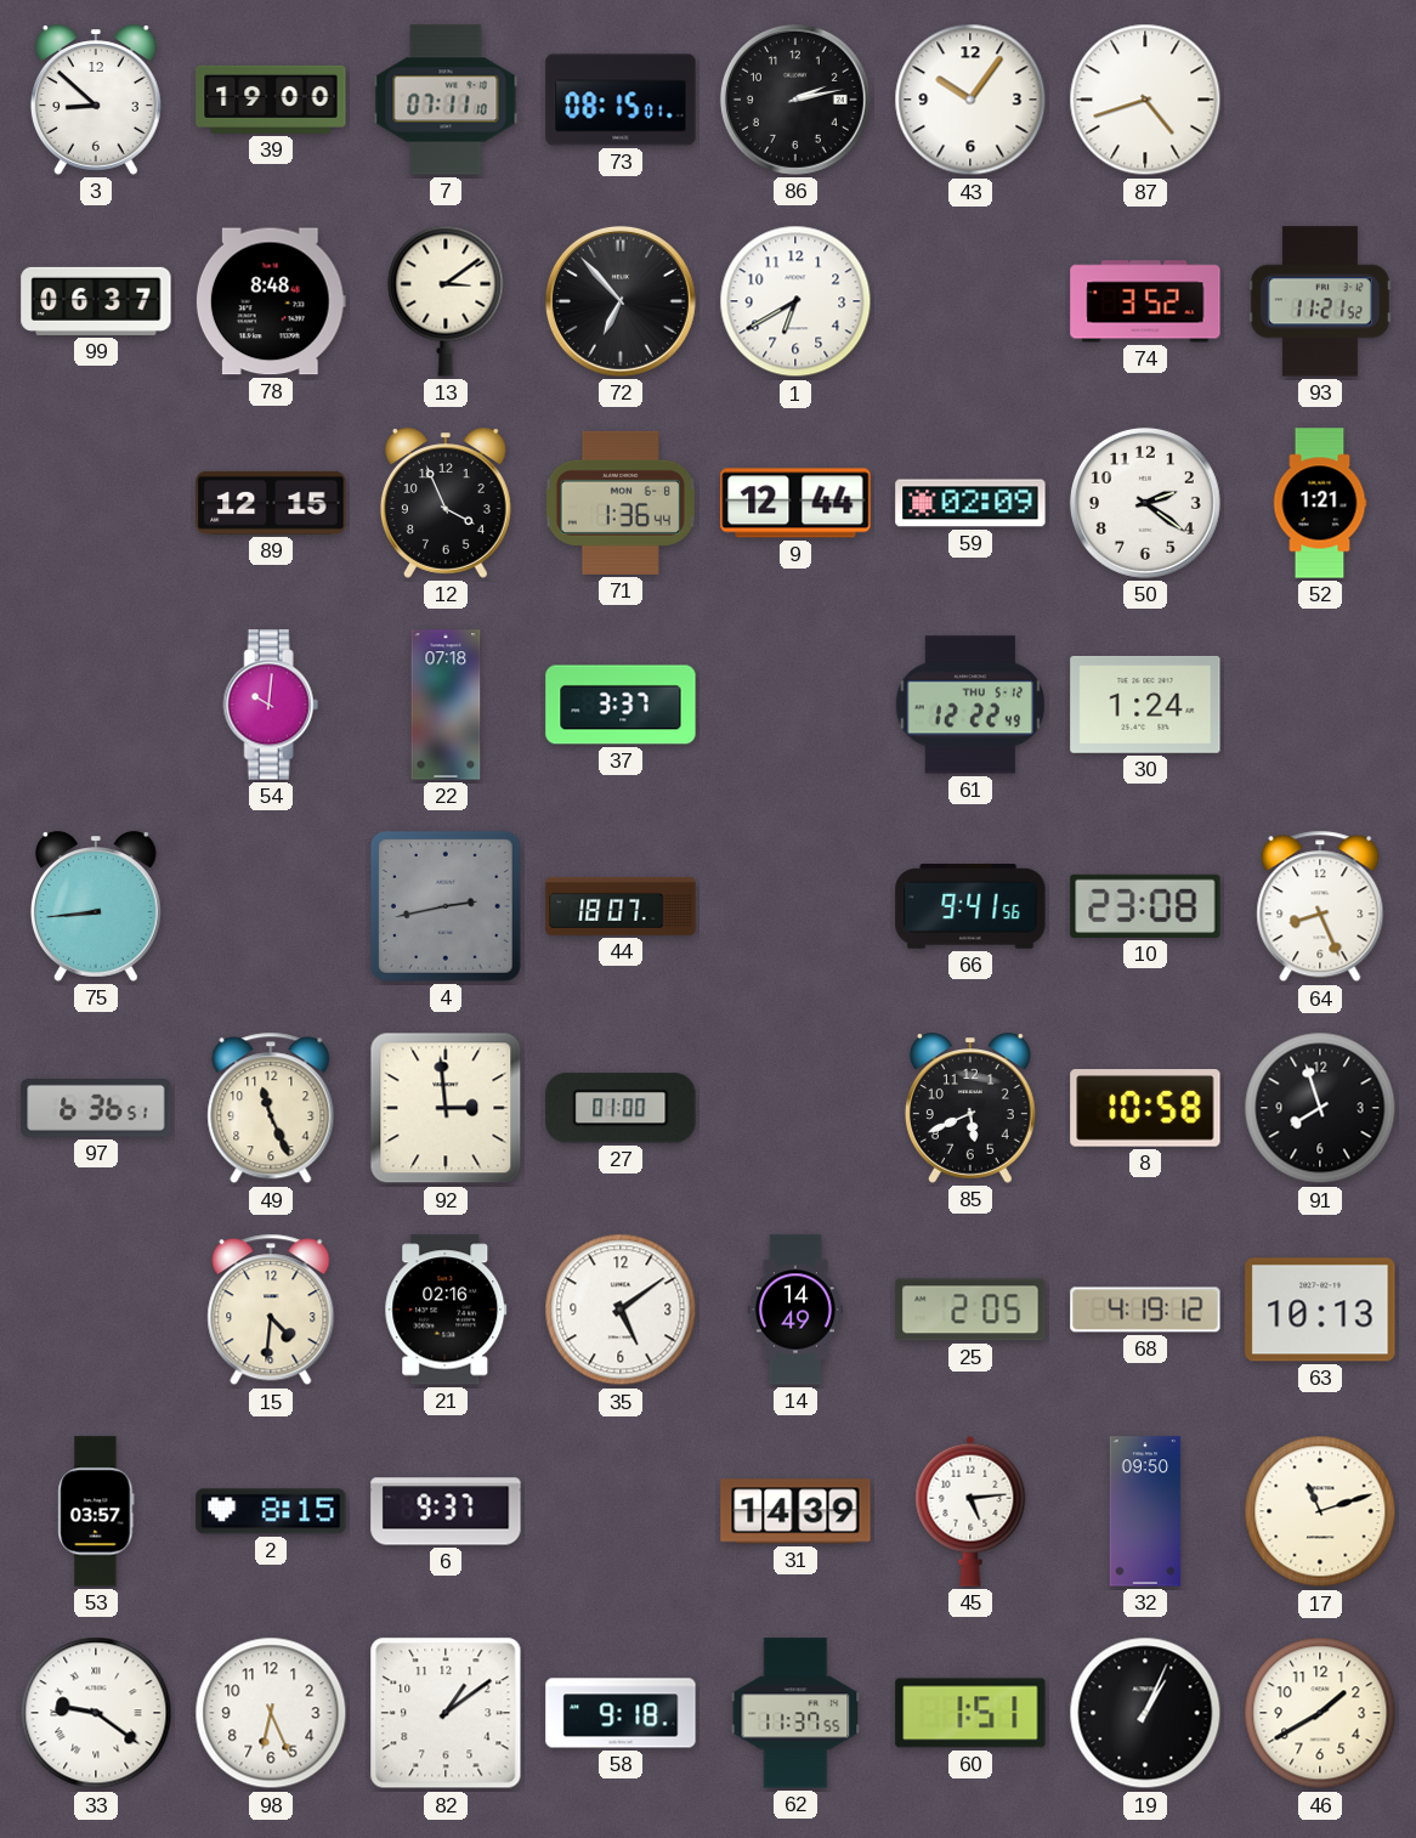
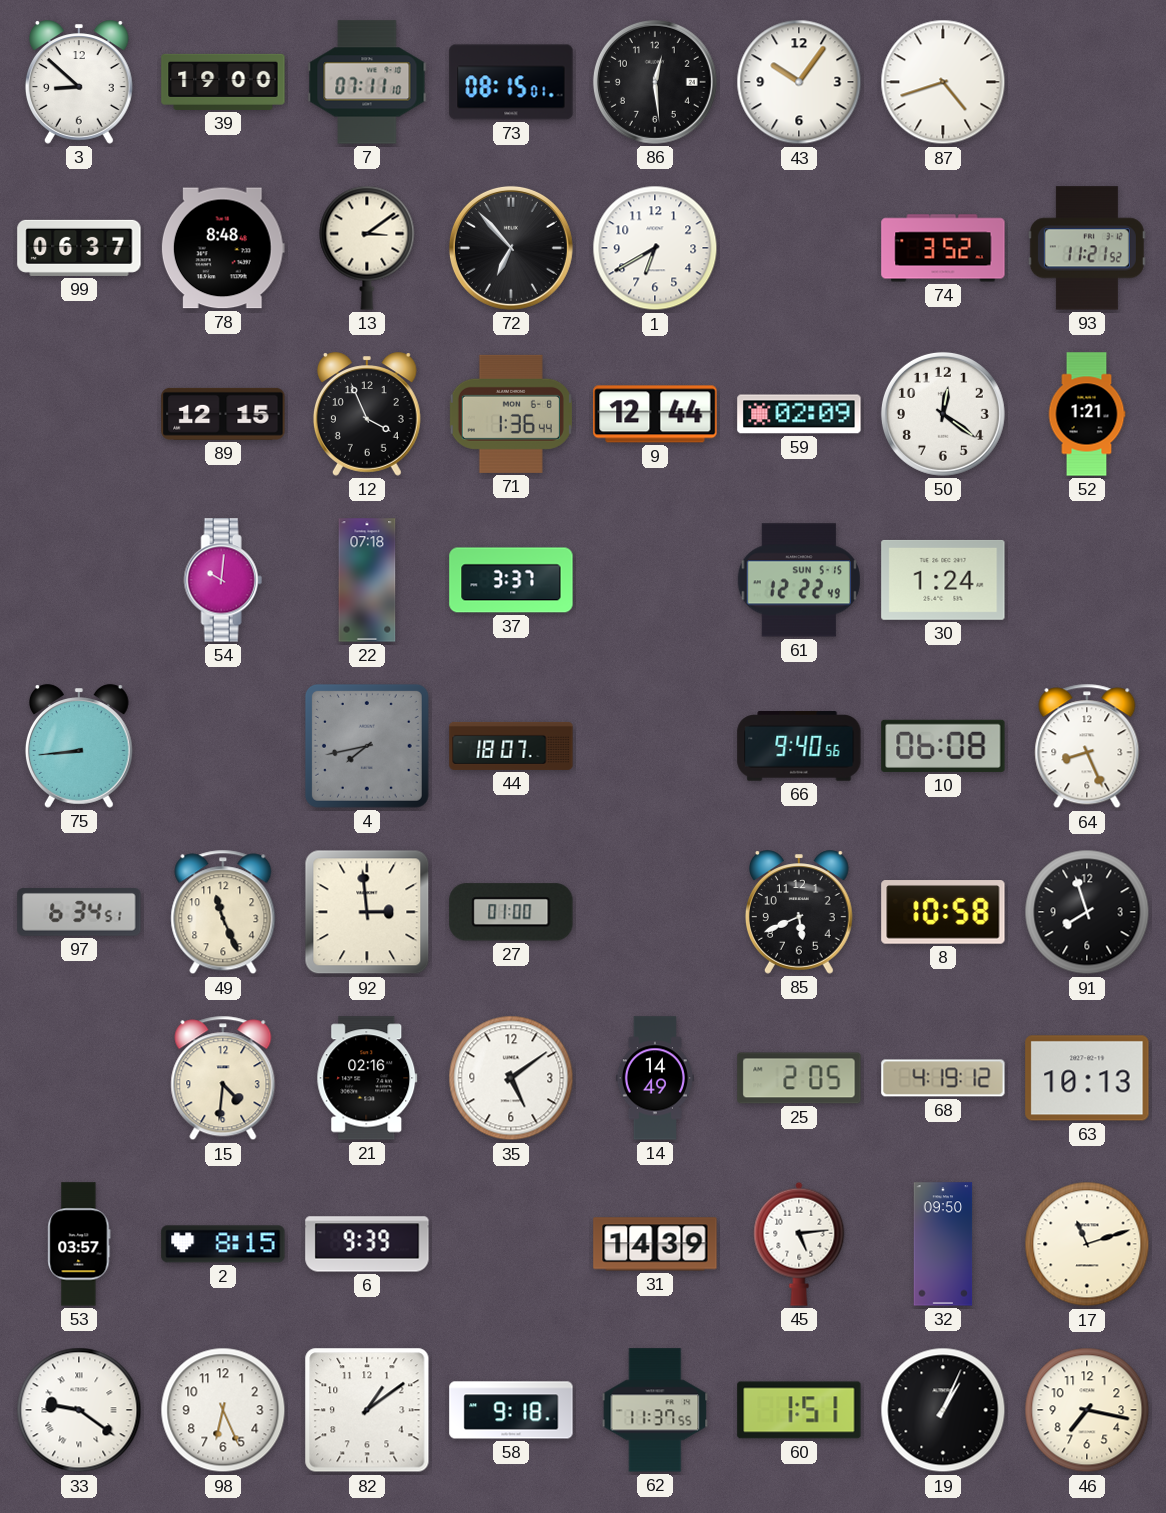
86: 2:13 -> 12:29 (655, 82)
50: 2:21 -> 12:21 (943, 414)
61 date: THU 5-12 -> SUN 5-15 (799, 580)
4: 2:43 -> 7:43 (367, 746)
66: 9:41 -> 9:40 (799, 746)
10: 23:08 -> 06:08 (943, 746)
97: 6:36 -> 6:34 (79, 913)
6: 9:37 -> 9:39 (367, 1244)
46: 1:40 -> 7:17 (1087, 1410)
